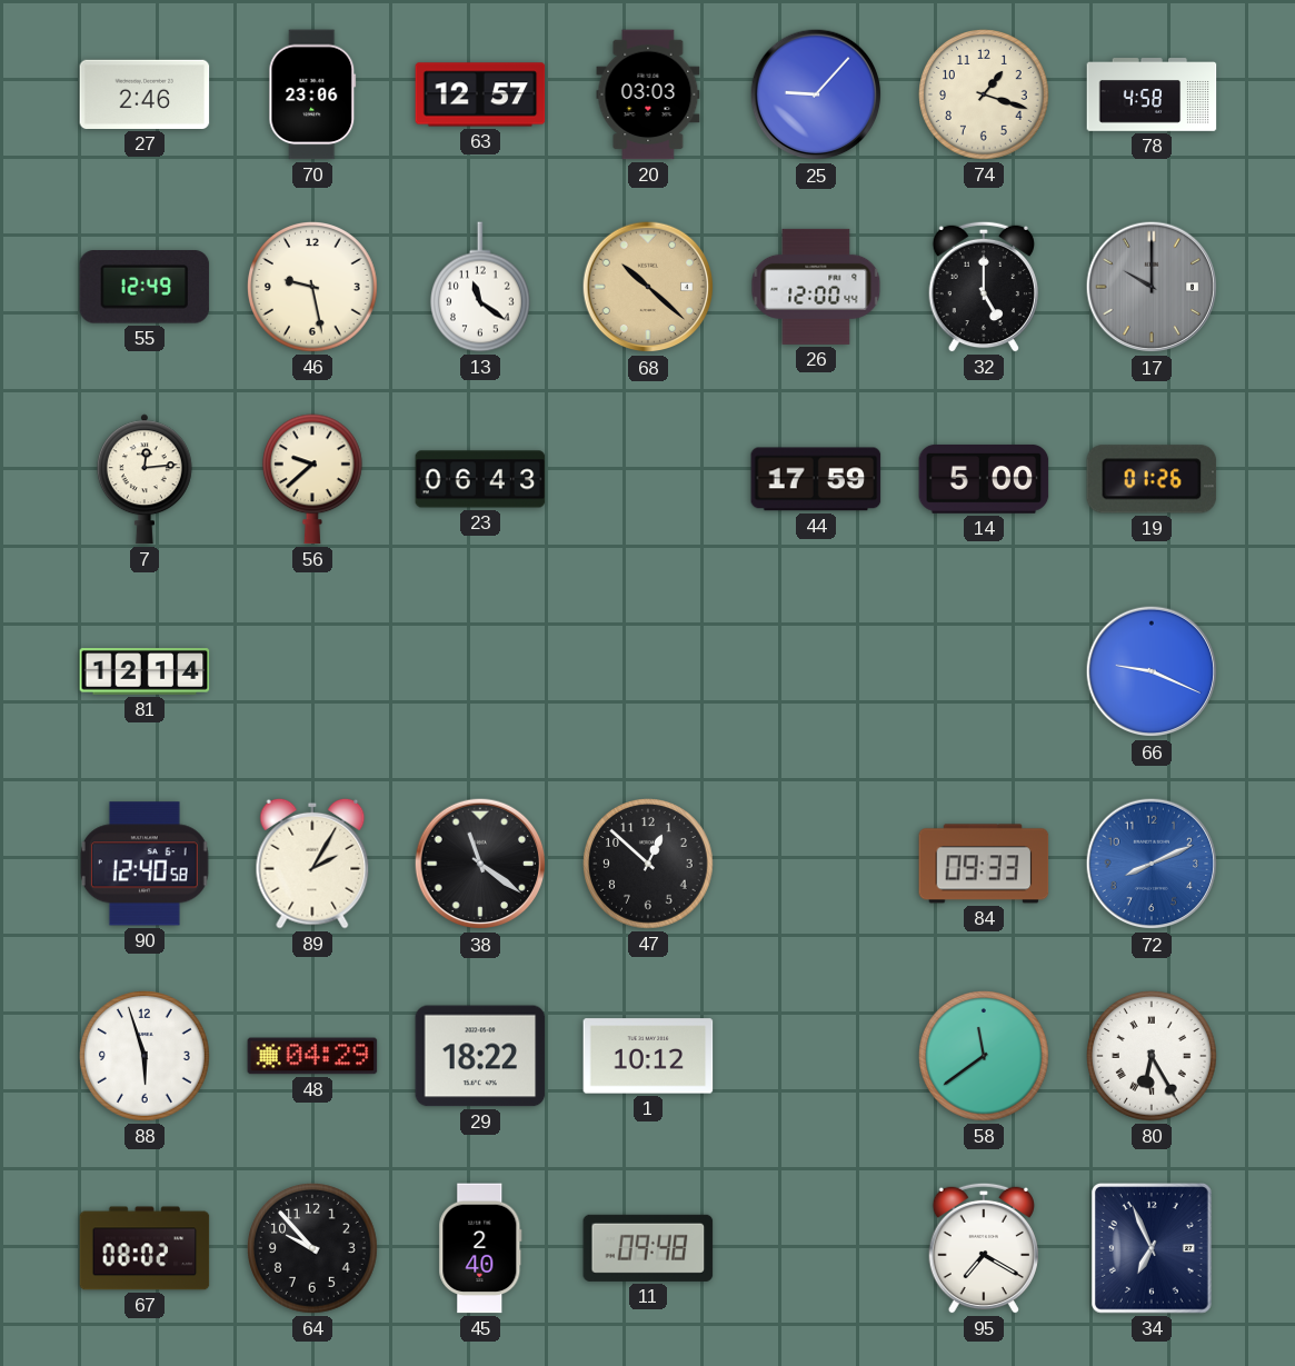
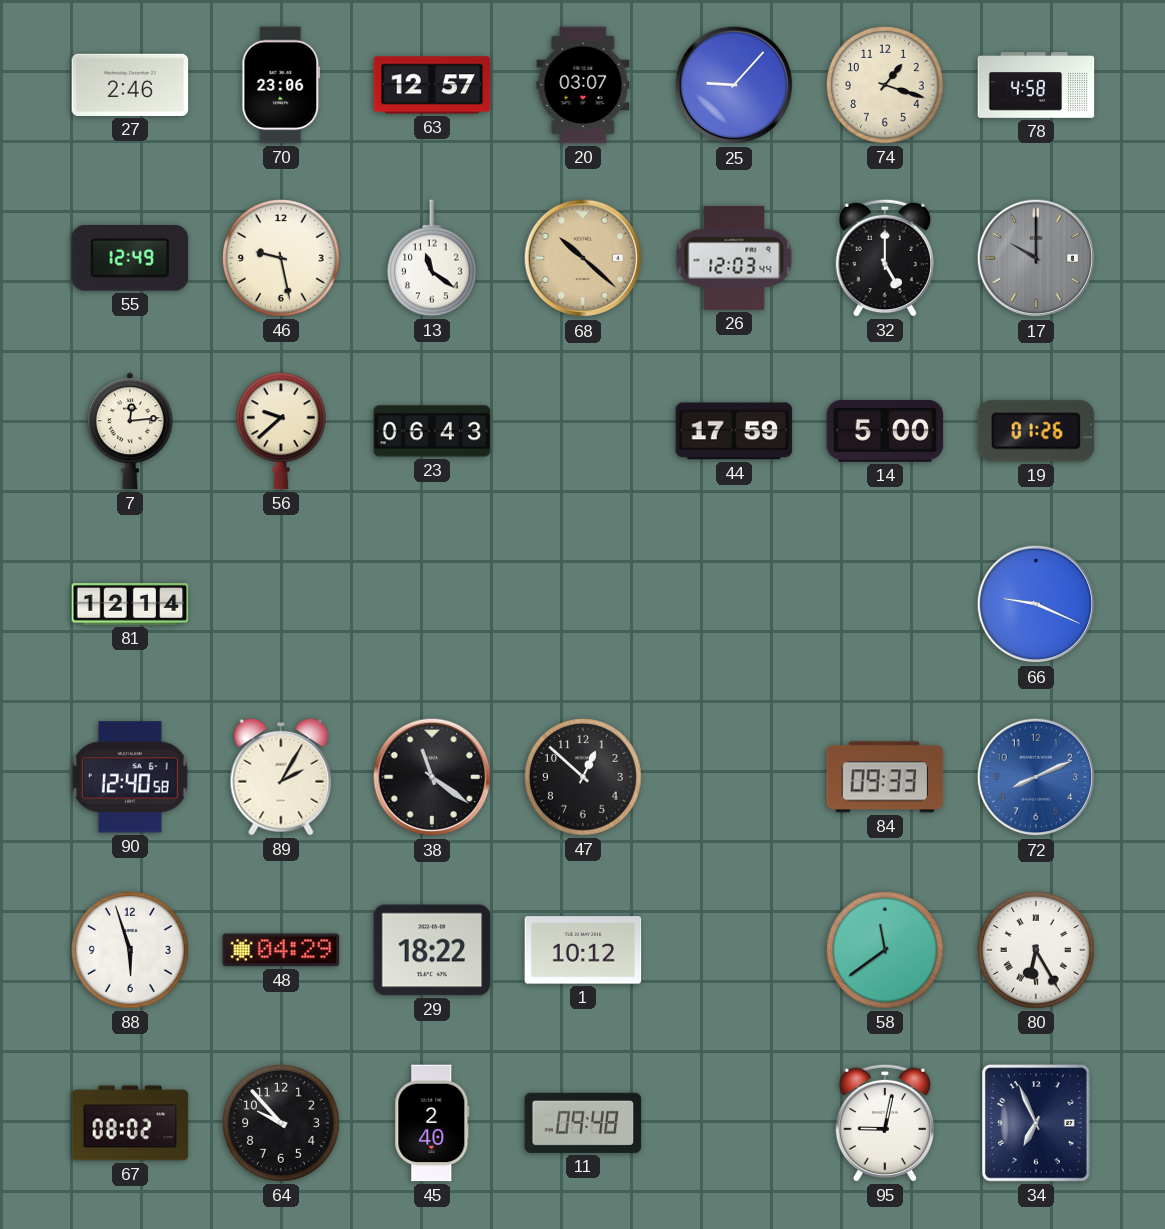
20: 03:03 -> 03:07 (583, 85)
26: 12:00 -> 12:03 (734, 258)
95: 7:20 -> 9:02 (885, 1123)
